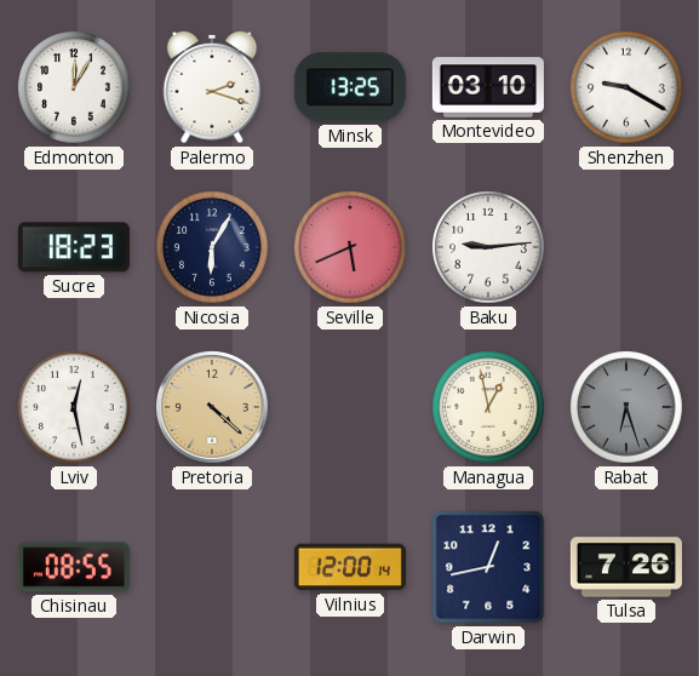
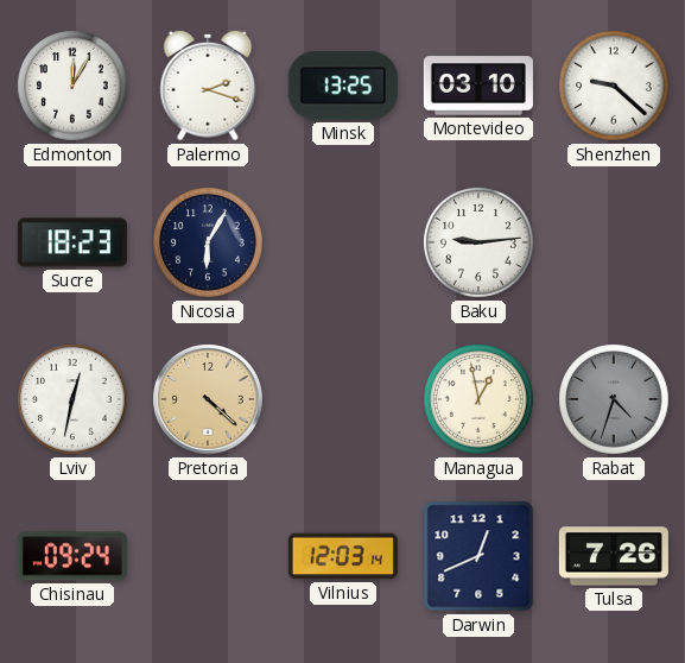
Shenzhen: 9:20 -> 9:22 (615, 87)
Seville: 5:41 -> none (351, 248)
Lviv: 12:28 -> 12:32 (74, 400)
Rabat: 6:27 -> 4:33 (615, 400)
Chisinau: 08:55 -> 09:24 (72, 556)
Vilnius: 12:00 -> 12:03 (343, 556)
Darwin: 12:43 -> 12:41 (478, 556)
